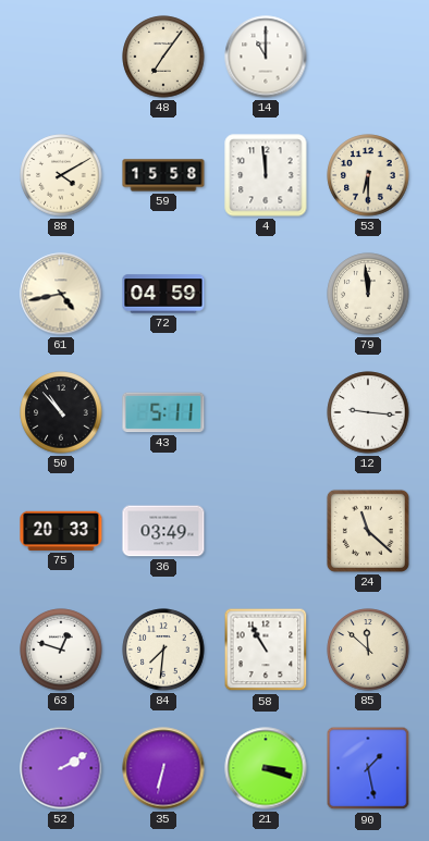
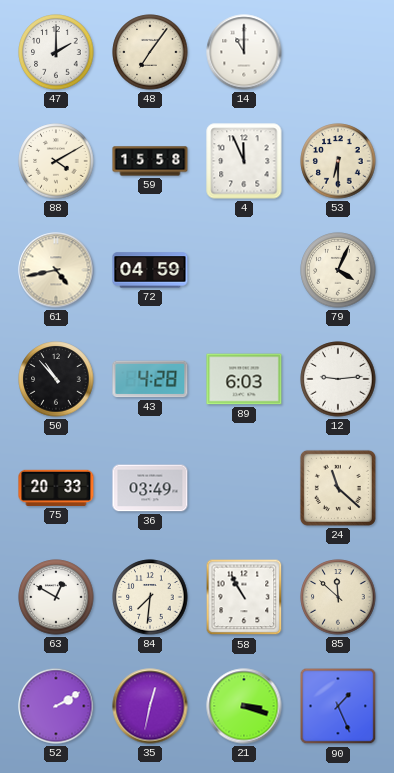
47: none -> 2:00 (56, 52)
4: 11:59 -> 11:56 (244, 161)
79: 11:59 -> 4:04 (338, 270)
43: 5:11 -> 4:28 (150, 379)
89: none -> 6:03 (244, 379)
12: 9:16 -> 9:14 (338, 379)
63: 12:48 -> 12:50 (56, 597)
35: 6:32 -> 12:32 (150, 706)
90: 1:28 -> 1:26 (338, 706)
